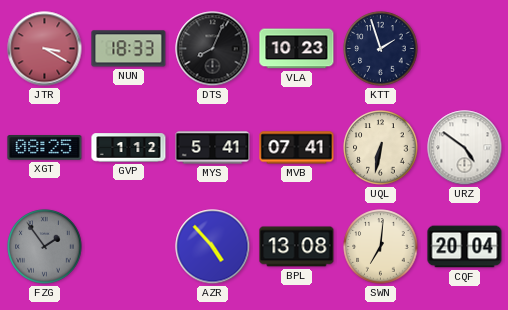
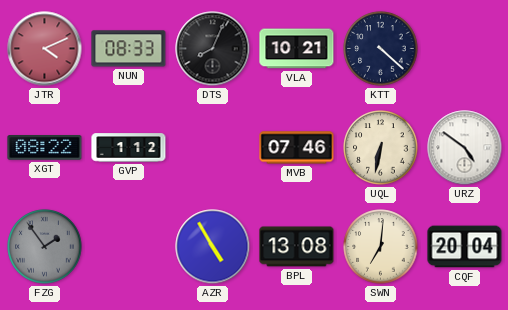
JTR: 3:20 -> 4:11 (45, 49)
NUN: 18:33 -> 08:33 (129, 49)
VLA: 10:23 -> 10:21 (297, 49)
KTT: 1:57 -> 4:22 (381, 49)
XGT: 08:25 -> 08:22 (45, 148)
MYS: 5:41 -> none (213, 148)
MVB: 07:41 -> 07:46 (297, 148)
AZR: 4:53 -> 4:55 (213, 247)
